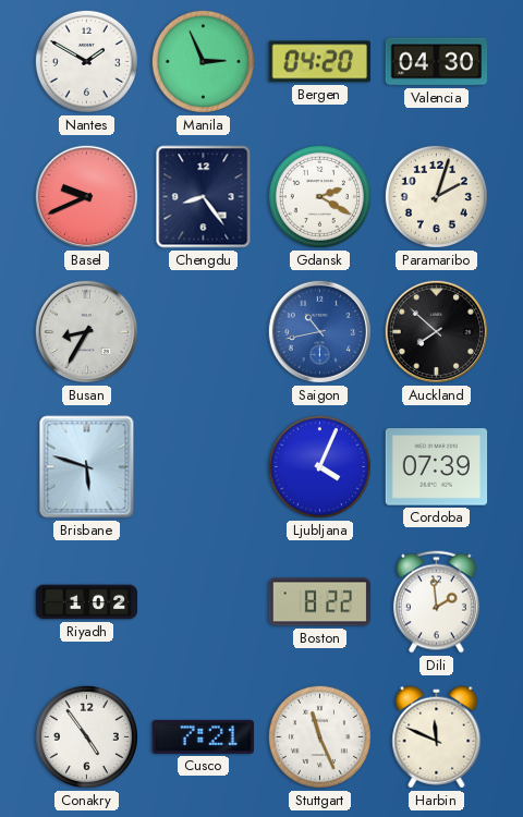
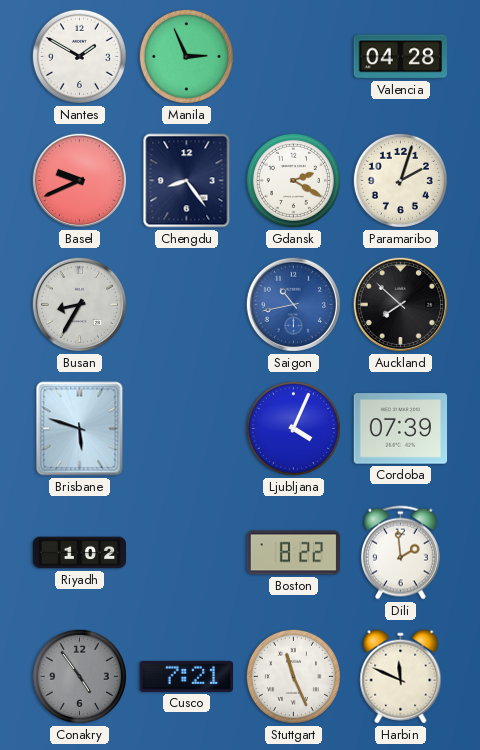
Bergen: 04:20 -> none (319, 62)
Valencia: 04:30 -> 04:28 (401, 57)
Conakry dial: white -> grey (79, 676)
